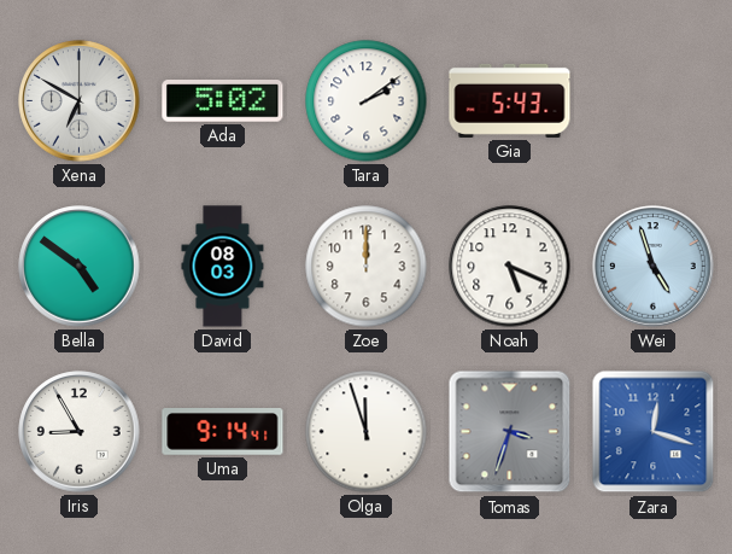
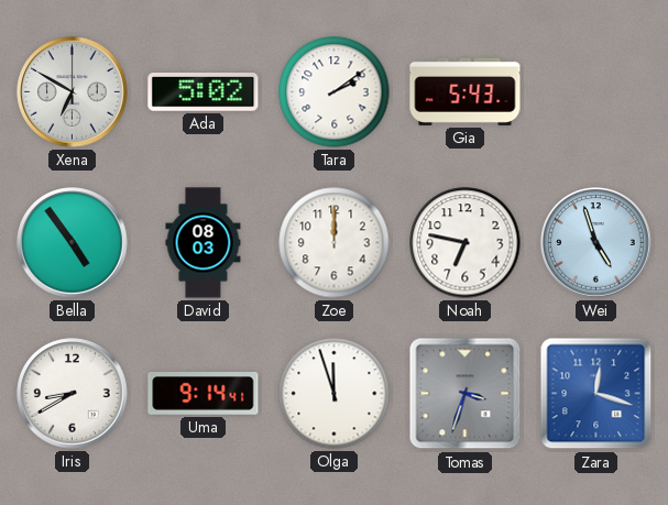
Bella: 4:51 -> 4:54 (73, 243)
Noah: 5:19 -> 6:47 (466, 243)
Iris: 8:55 -> 8:40 (73, 394)
